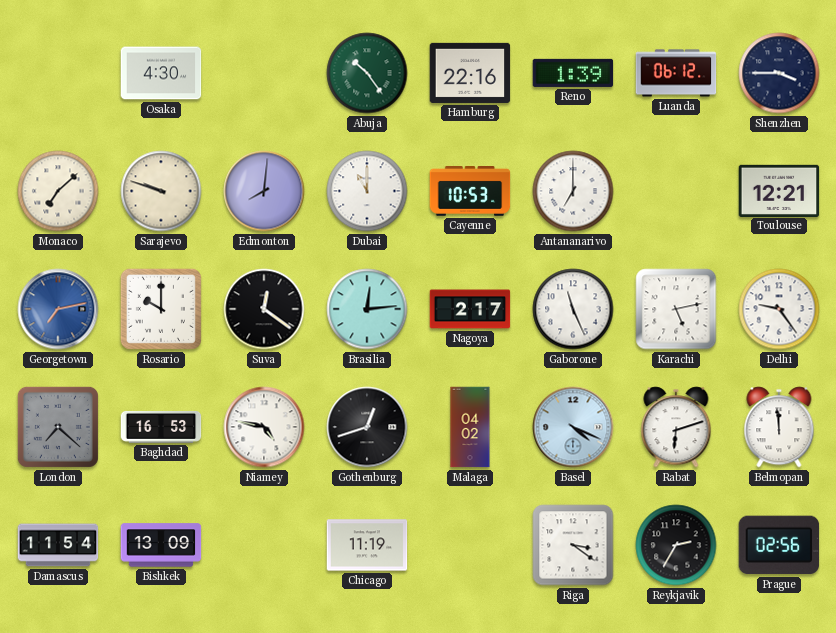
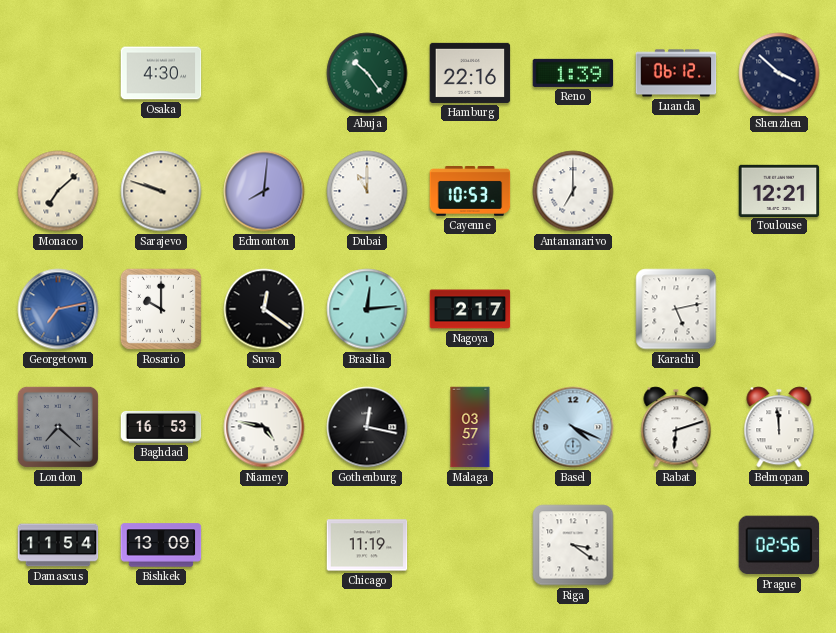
Shenzhen: 3:45 -> 3:52 (779, 73)
Gaborone: 11:26 -> none (573, 309)
Delhi: 9:24 -> none (779, 309)
Gothenburg: 12:42 -> 12:17 (367, 427)
Malaga: 04:02 -> 03:57 (470, 427)
Reykjavik: 2:35 -> none (676, 545)
